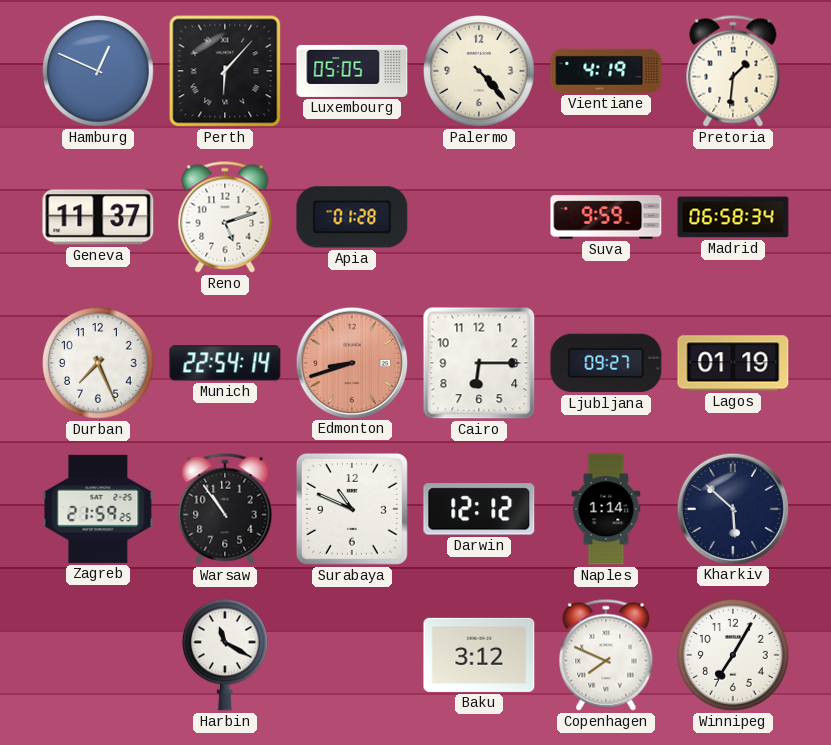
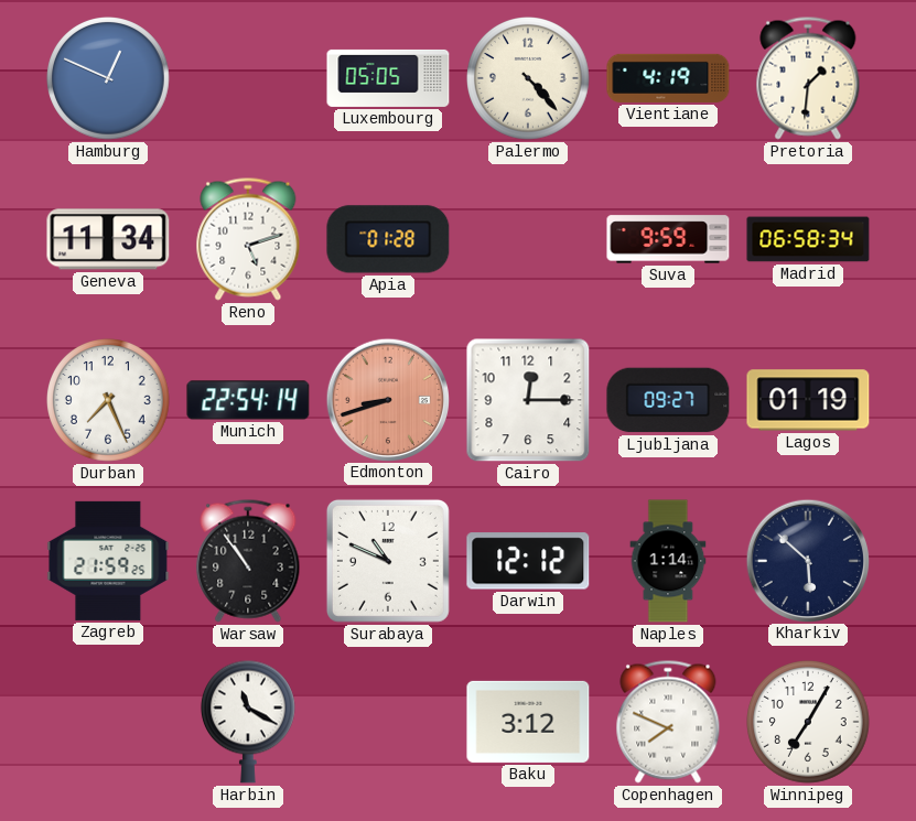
Perth: 6:07 -> none (225, 71)
Geneva: 11:37 -> 11:34 (108, 239)
Cairo: 6:15 -> 12:15 (528, 400)
